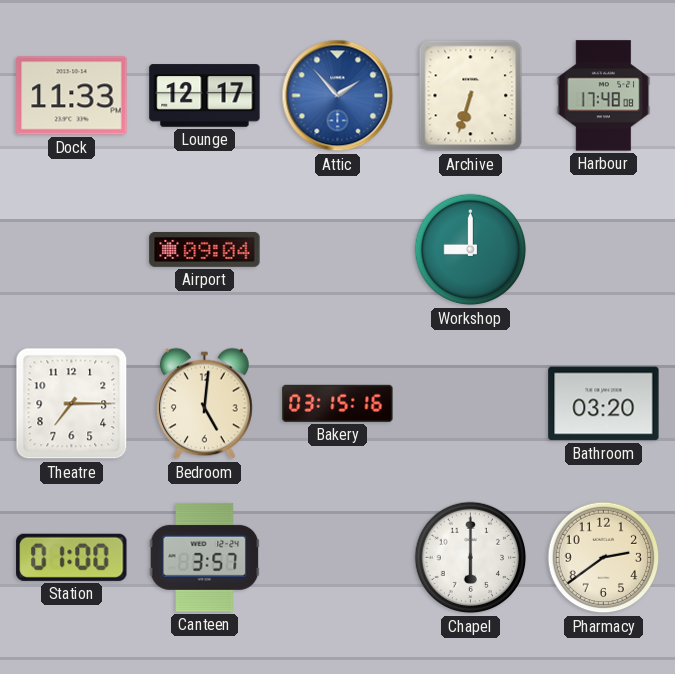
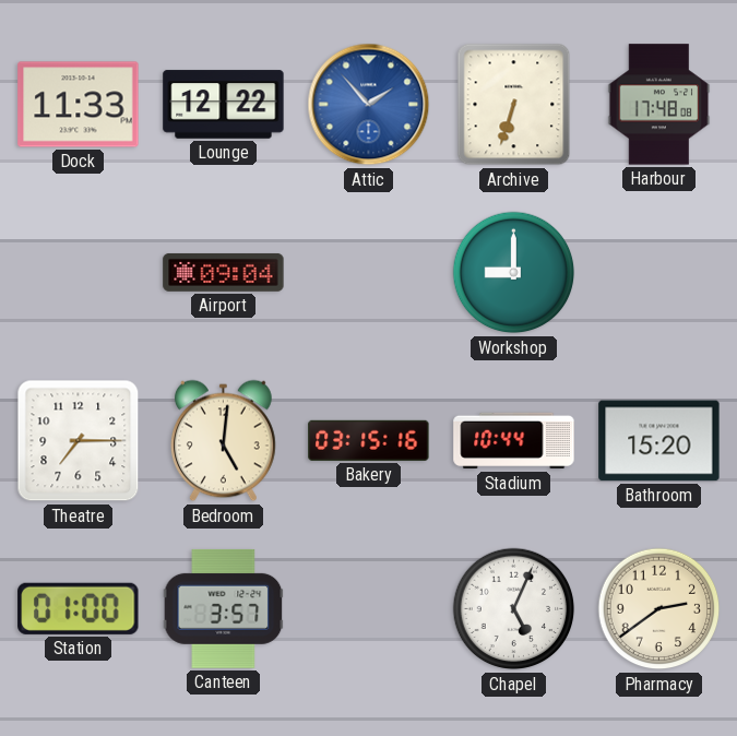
Lounge: 12:17 -> 12:22 (224, 105)
Stadium: none -> 10:44 (514, 441)
Bathroom: 03:20 -> 15:20 (659, 441)
Chapel: 6:00 -> 5:04 (514, 609)
